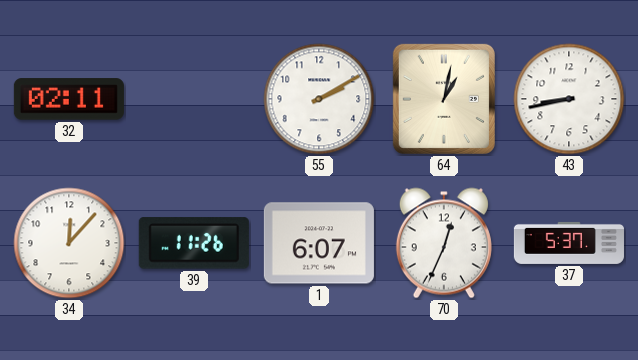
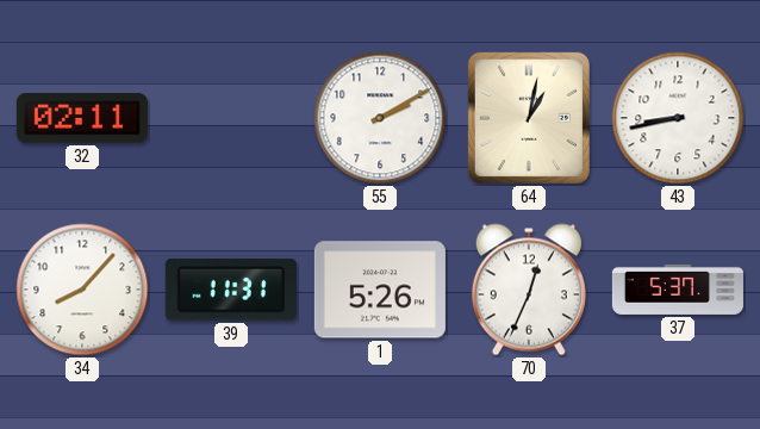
34: 12:07 -> 8:07 (82, 290)
39: 11:26 -> 11:31 (231, 290)
1: 6:07 -> 5:26 (380, 290)
